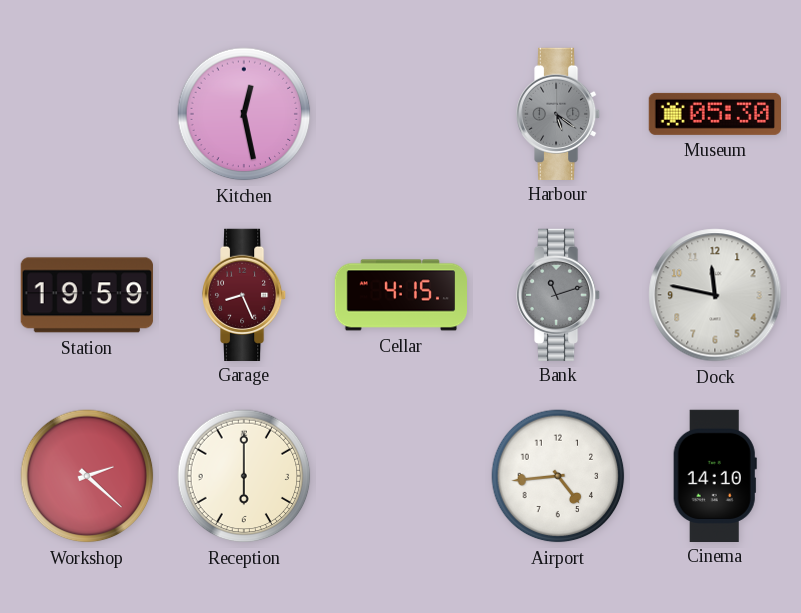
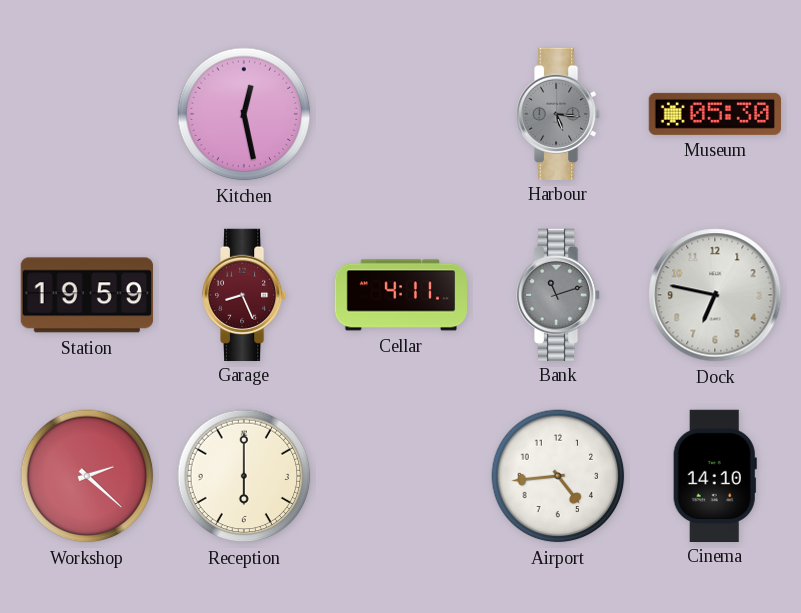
Harbour: 5:21 -> 5:16 (559, 113)
Cellar: 4:15 -> 4:11 (401, 295)
Dock: 11:47 -> 6:47 (715, 295)
